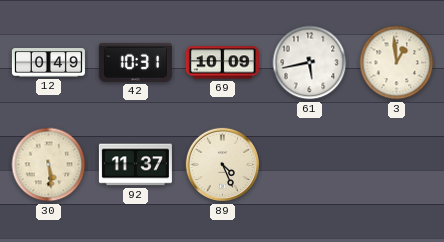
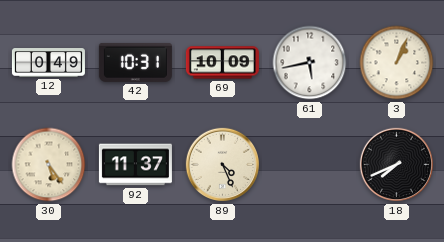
3: 12:59 -> 1:04 (397, 63)
30: 5:29 -> 5:24 (49, 165)
18: none -> 7:41 (397, 165)
